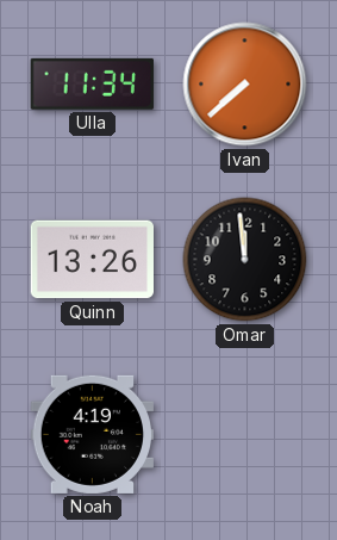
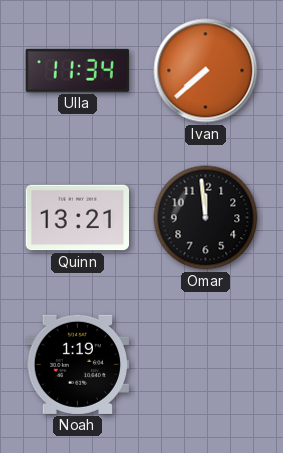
Quinn: 13:26 -> 13:21 (77, 218)
Noah: 4:19 -> 1:19 (77, 364)
